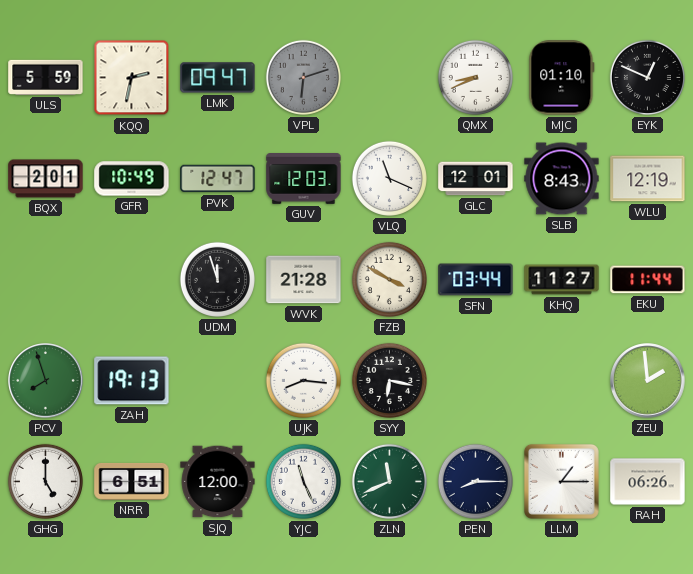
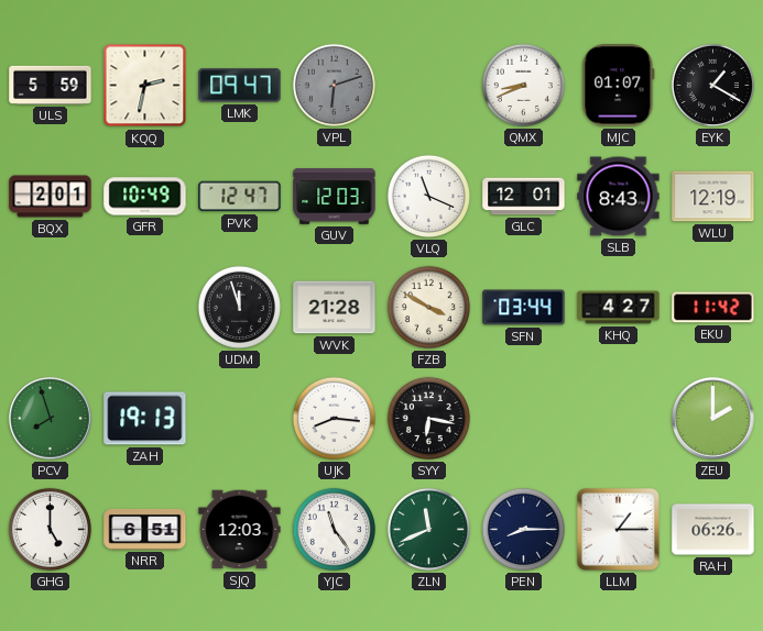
MJC: 01:10 -> 01:07 (619, 86)
EYK: 12:49 -> 1:20 (712, 85)
KHQ: 11:27 -> 4:27 (619, 308)
EKU: 11:44 -> 11:42 (713, 308)
ZEU: 1:59 -> 2:00 (713, 419)
SJQ: 12:00 -> 12:03 (240, 530)
YJC: 11:26 -> 11:24 (334, 529)
